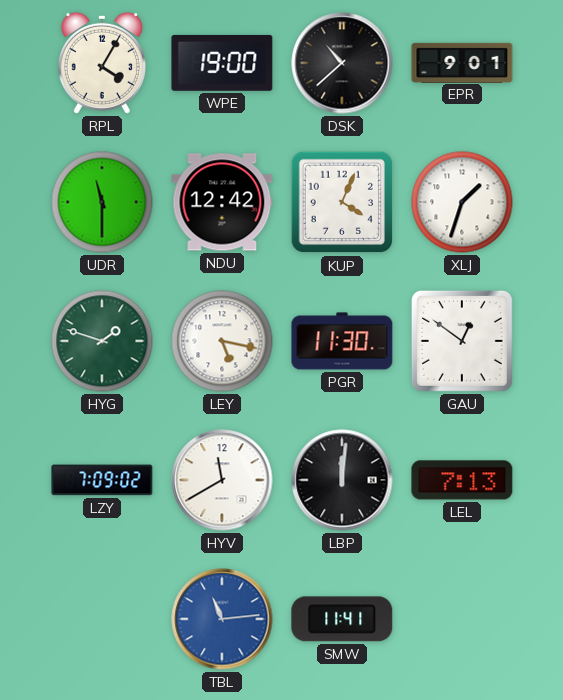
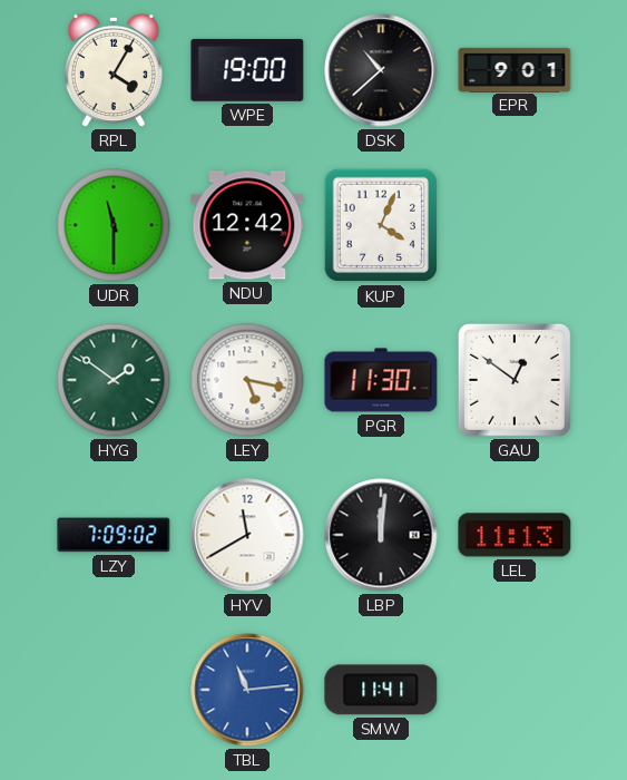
XLJ: 1:33 -> none (462, 202)
HYG: 1:48 -> 1:51 (114, 380)
LEL: 7:13 -> 11:13 (515, 535)
